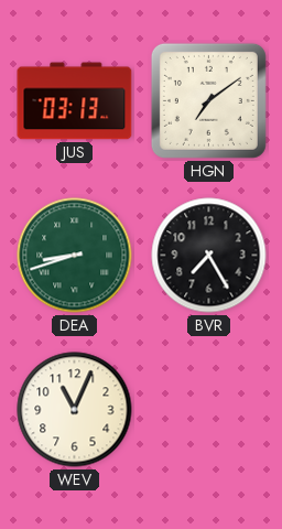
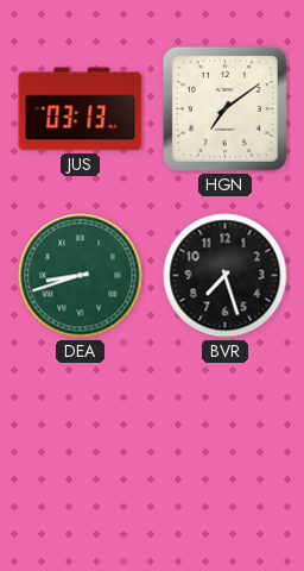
BVR: 7:25 -> 7:27 (226, 276)
WEV: 11:04 -> none (75, 410)
